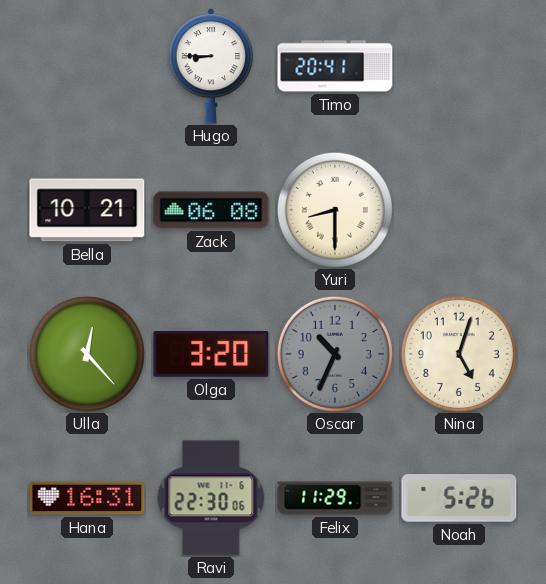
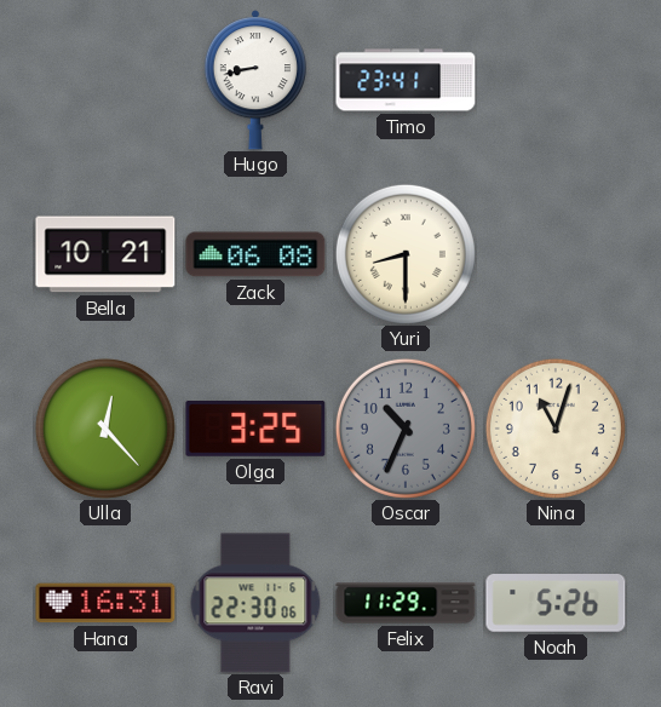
Hugo: 8:45 -> 8:43 (255, 80)
Timo: 20:41 -> 23:41 (406, 80)
Olga: 3:20 -> 3:25 (255, 430)
Nina: 5:03 -> 11:03 (556, 429)
